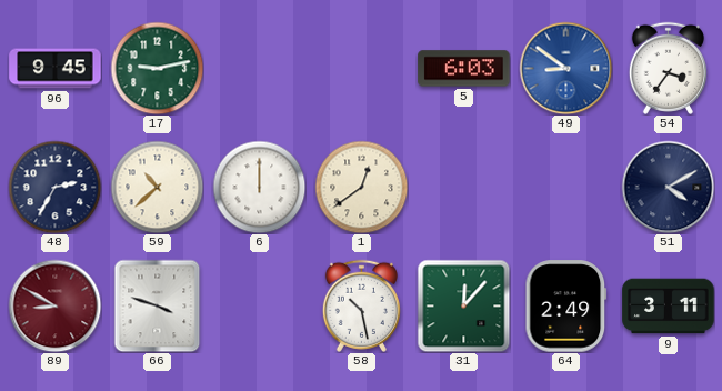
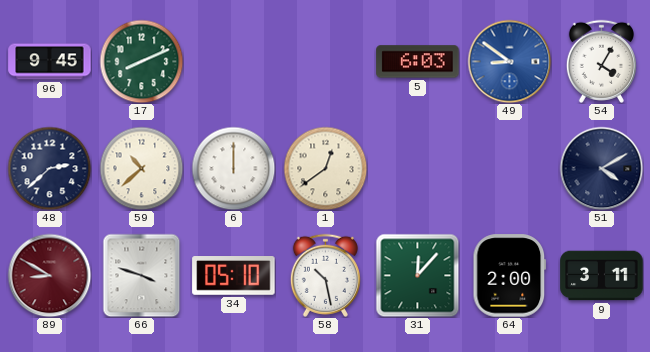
17: 9:13 -> 8:11 (141, 61)
54: 3:36 -> 4:05 (601, 61)
48: 2:35 -> 2:38 (49, 168)
34: none -> 05:10 (234, 276)
64: 2:49 -> 2:00 (510, 276)
